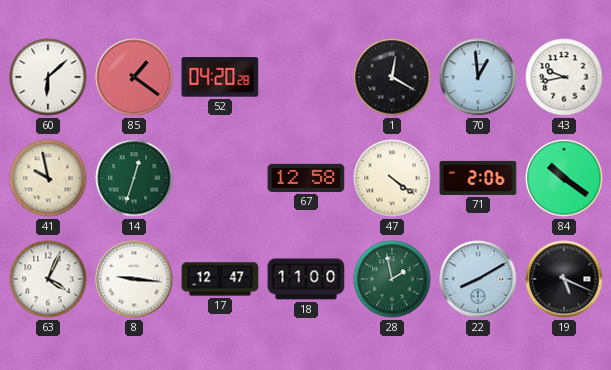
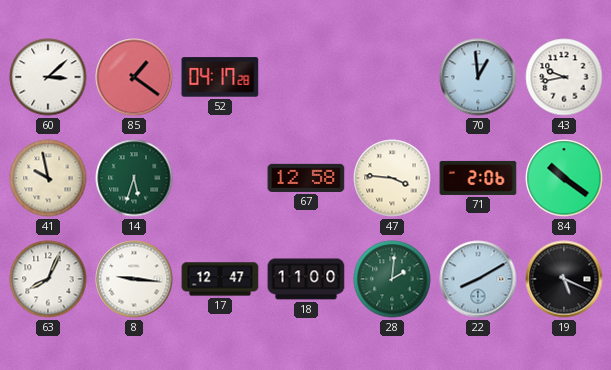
60: 6:08 -> 3:08 (48, 77)
52: 04:20 -> 04:17 (220, 77)
1: 12:20 -> none (392, 77)
14: 12:33 -> 5:33 (134, 178)
47: 4:21 -> 3:46 (392, 178)
63: 4:04 -> 8:04 (48, 279)
28: 1:58 -> 2:01 (392, 279)
